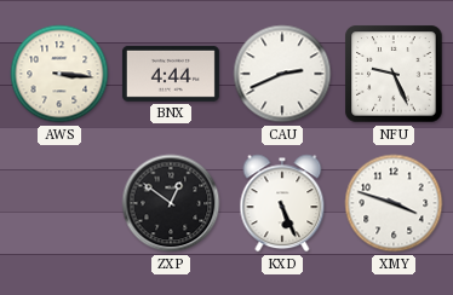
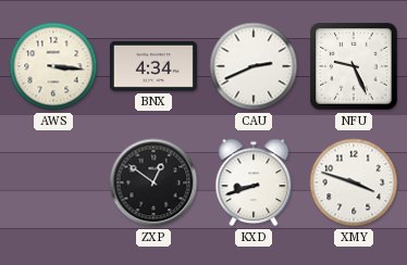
BNX: 4:44 -> 4:34 (153, 66)
KXD: 5:26 -> 8:42 (254, 182)
